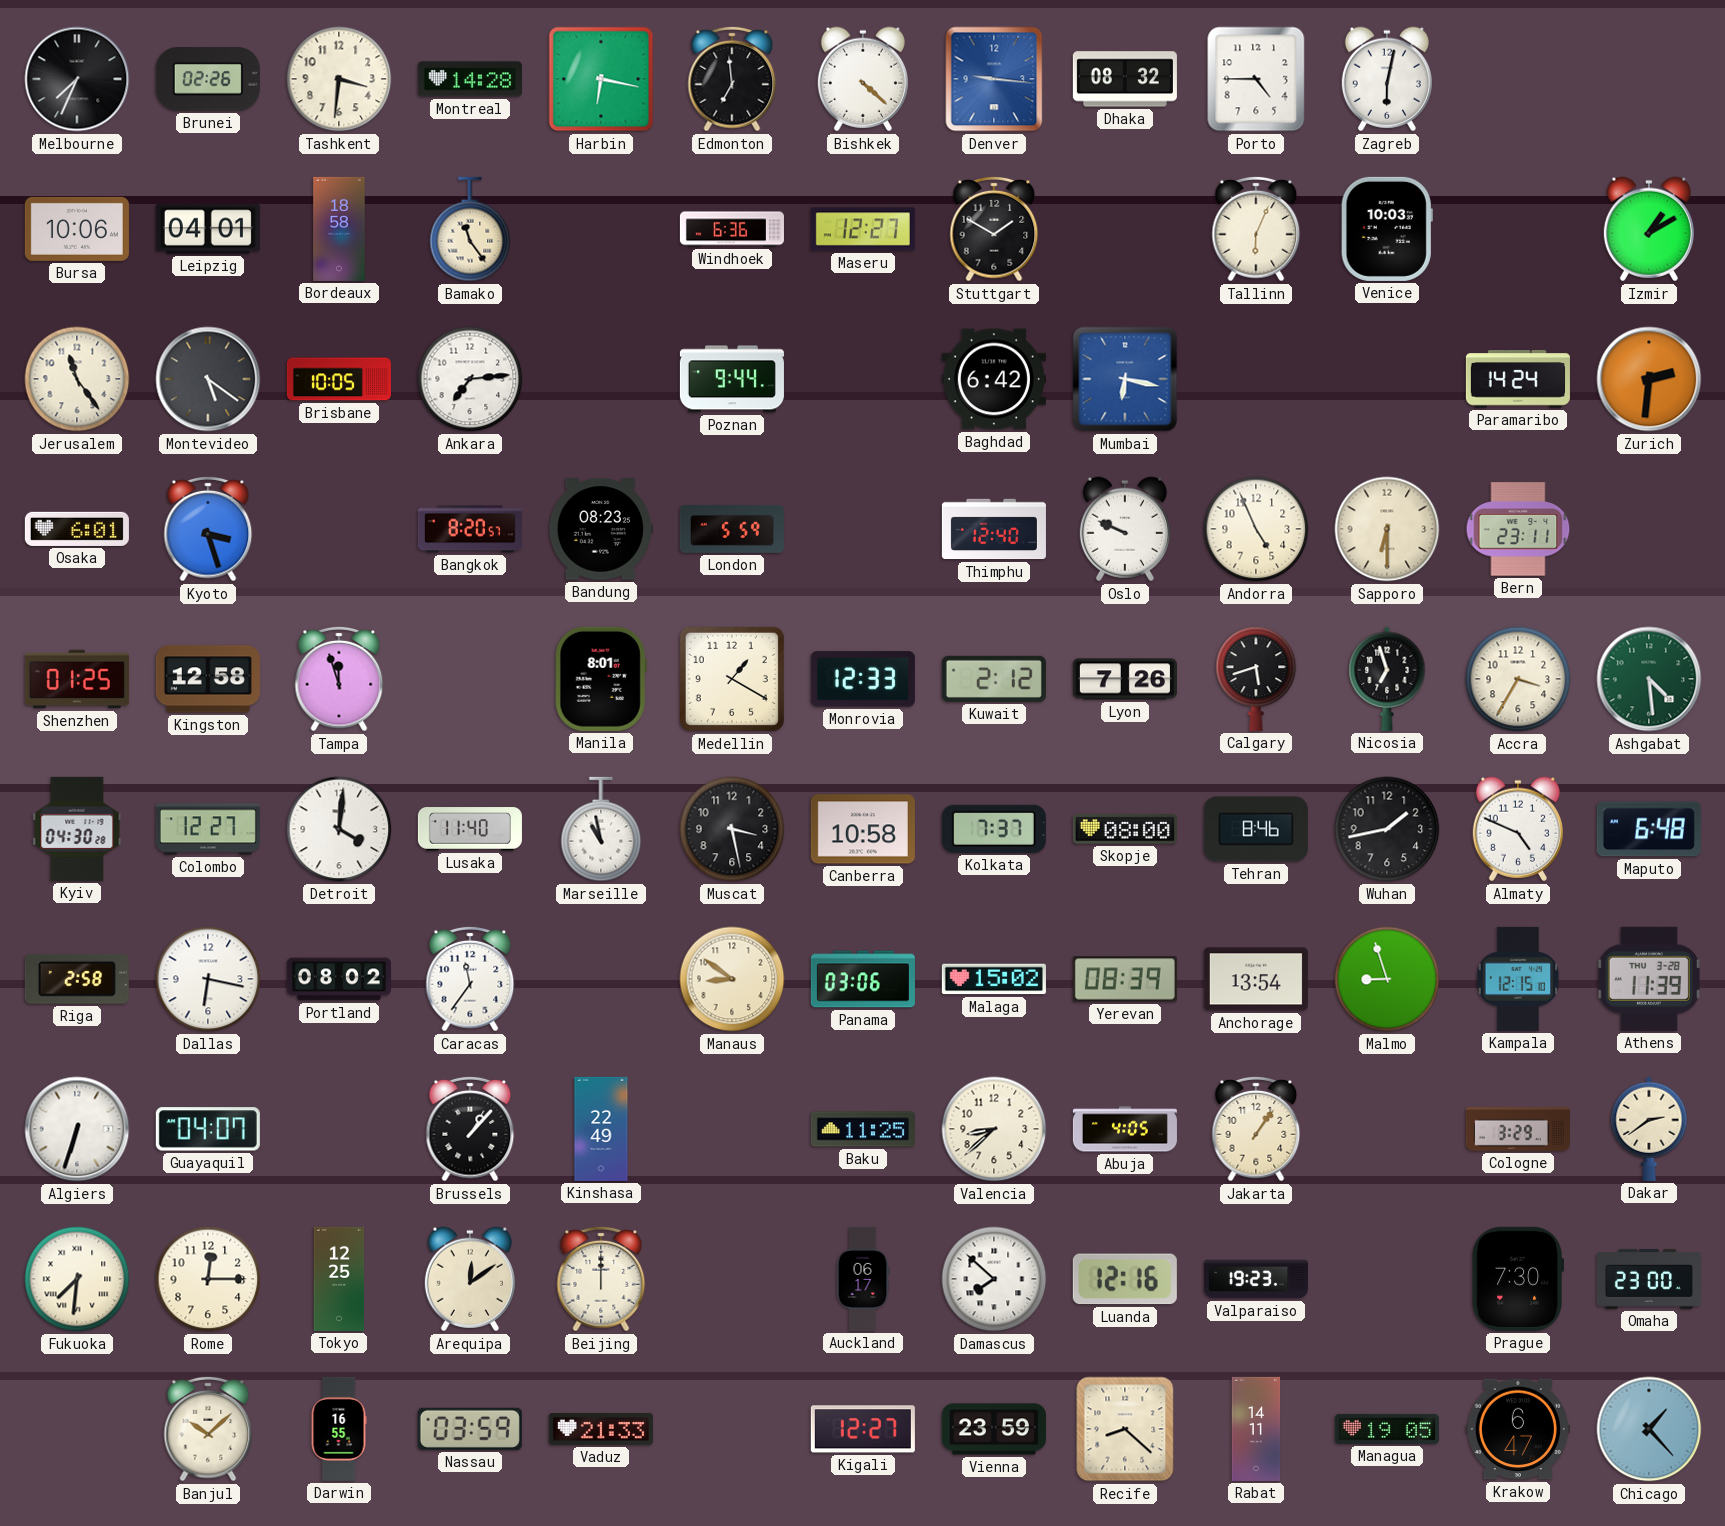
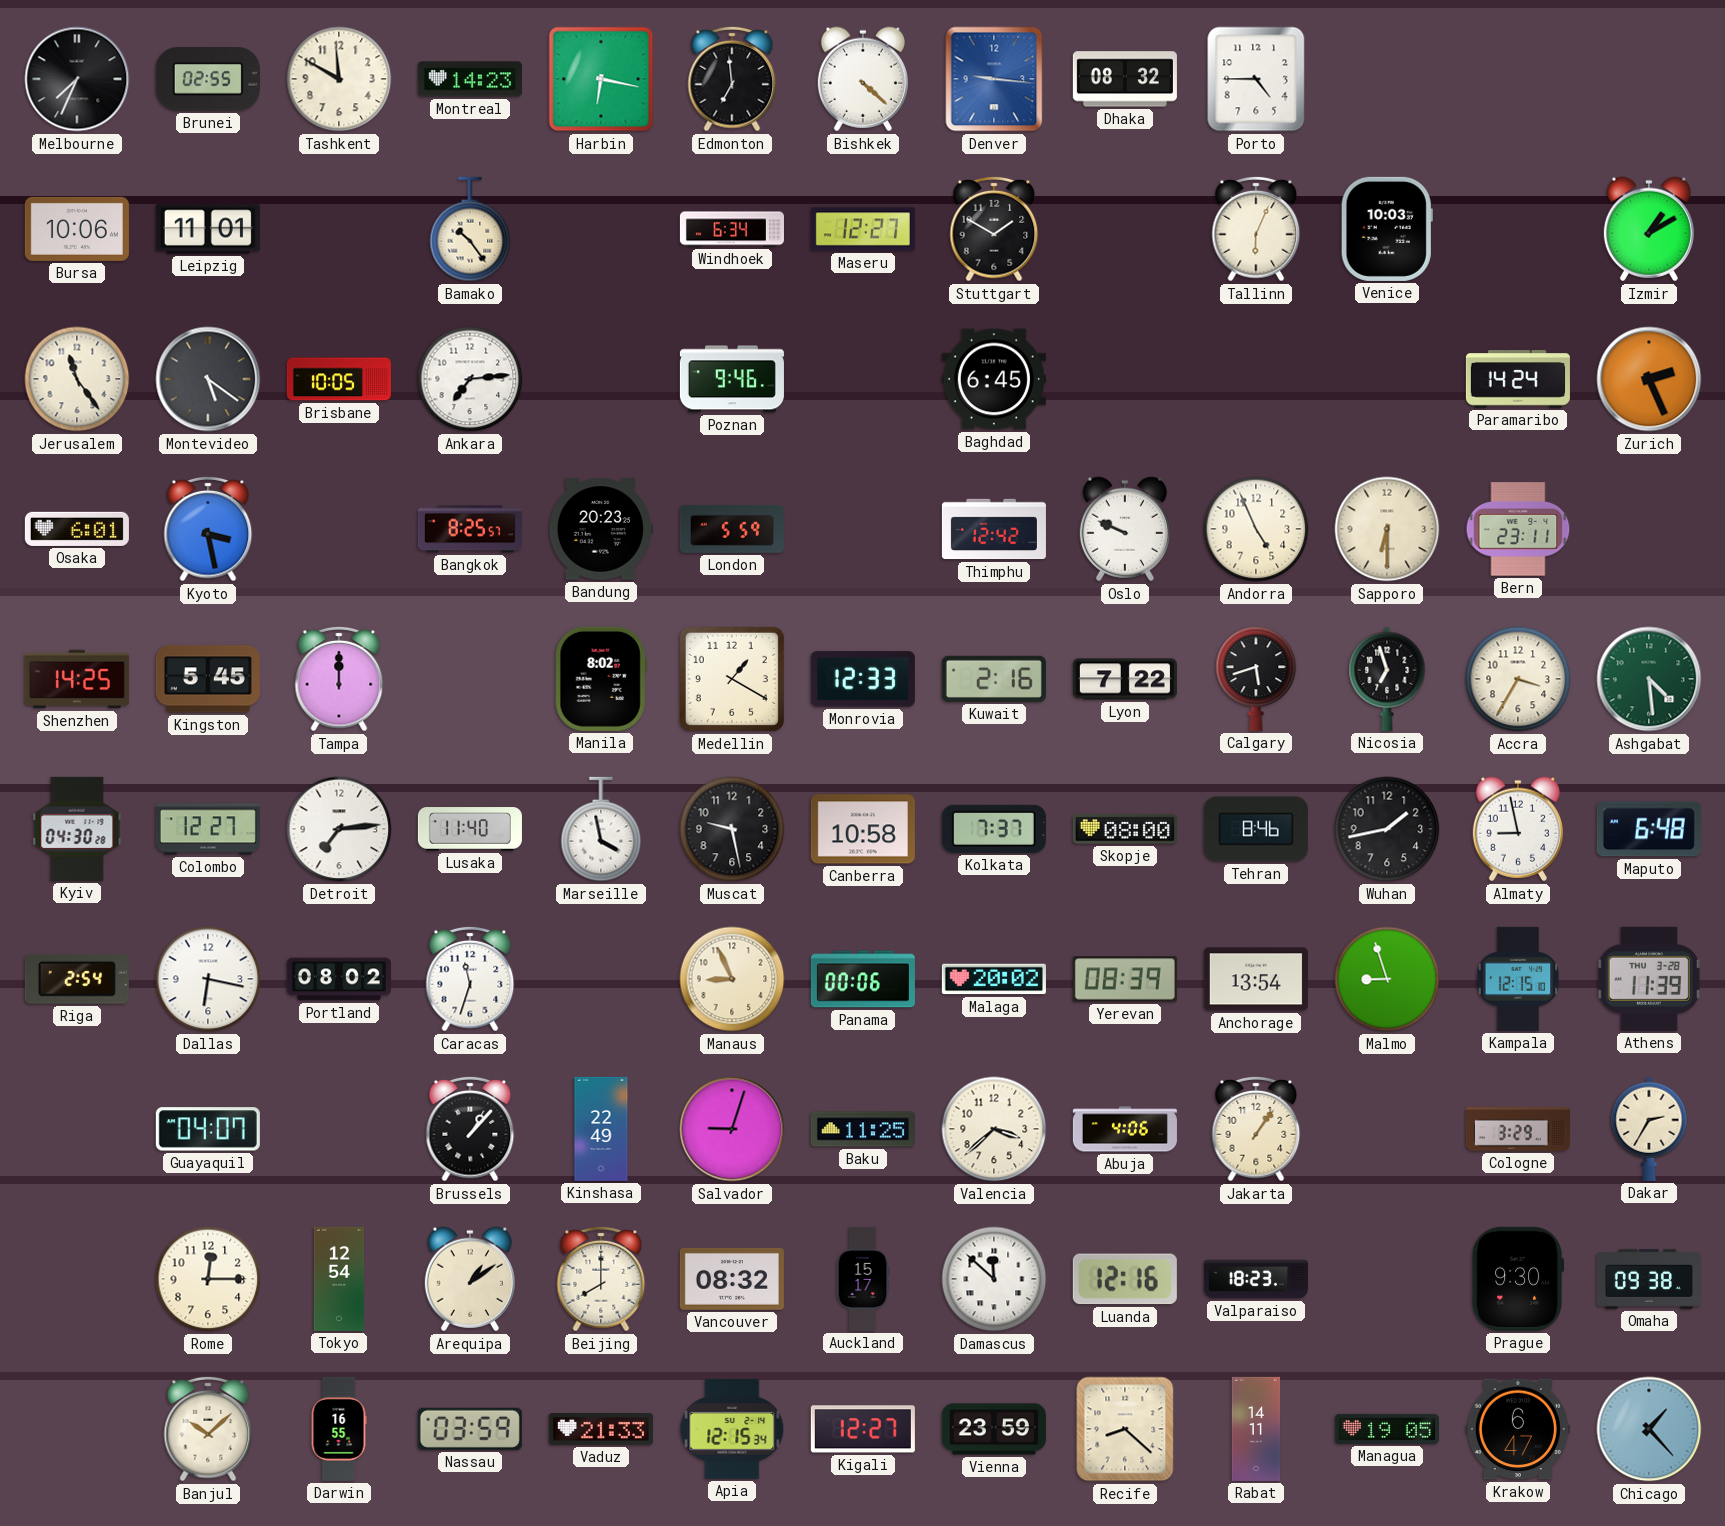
Brunei: 02:26 -> 02:55 (208, 79)
Tashkent: 3:31 -> 11:50 (339, 79)
Montreal: 14:28 -> 14:23 (470, 79)
Zagreb: 6:02 -> none (1387, 79)
Leipzig: 04:01 -> 11:01 (208, 229)
Bordeaux: 18:58 -> none (339, 229)
Bamako: 11:24 -> 10:24 (470, 229)
Windhoek: 6:36 -> 6:34 (732, 229)
Poznan: 9:44 -> 9:46 (732, 379)
Baghdad: 6:42 -> 6:45 (994, 379)
Mumbai: 6:17 -> none (1125, 379)
Zurich: 2:31 -> 2:26 (1649, 379)
Kyoto: 3:27 -> 3:28 (208, 529)
Bangkok: 8:20 -> 8:25 (470, 529)
Bandung: 08:23 -> 20:23 (601, 529)
Thimphu: 12:40 -> 12:42 (994, 529)
Shenzhen: 01:25 -> 14:25 (77, 679)
Kingston: 12:58 -> 5:45 (208, 679)
Tampa: 11:57 -> 12:00 (339, 679)
Manila: 8:01 -> 8:02 (601, 679)
Kuwait: 2:12 -> 2:16 (994, 679)
Lyon: 7:26 -> 7:22 (1125, 679)
Detroit: 4:01 -> 7:14 (339, 829)
Marseille: 10:58 -> 3:58 (601, 829)
Muscat: 3:28 -> 9:28 (732, 829)
Almaty: 4:49 -> 8:58 (1518, 829)
Riga: 2:58 -> 2:54 (77, 979)
Caracas: 11:36 -> 11:33 (470, 979)
Manaus: 8:51 -> 8:56 (732, 979)
Panama: 03:06 -> 00:06 (863, 979)
Malaga: 15:02 -> 20:02 (994, 979)
Algiers: 6:33 -> none (77, 1129)
Salvador: none -> 9:03 (732, 1129)
Valencia: 8:38 -> 3:38 (994, 1129)
Abuja: 4:05 -> 4:06 (1125, 1129)
Dakar: 2:39 -> 2:35 (1649, 1129)
Fukuoka: 7:31 -> none (77, 1279)
Tokyo: 12:25 -> 12:54 (339, 1279)
Arequipa: 12:09 -> 1:09 (470, 1279)
Beijing: 12:00 -> 8:00 (601, 1279)
Vancouver: none -> 08:32 (732, 1280)
Auckland: 06:17 -> 15:17 (863, 1279)
Damascus: 7:52 -> 11:52 (994, 1279)
Valparaiso: 19:23 -> 18:23 (1256, 1279)
Prague: 7:30 -> 9:30 (1517, 1279)
Omaha: 23:00 -> 09:38 (1649, 1279)
Apia: none -> 12:15 (732, 1429)
